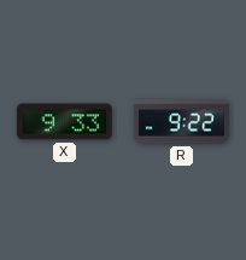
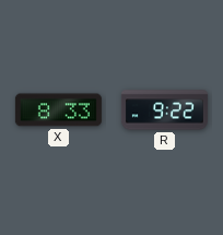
X: 9:33 -> 8:33 (58, 110)
